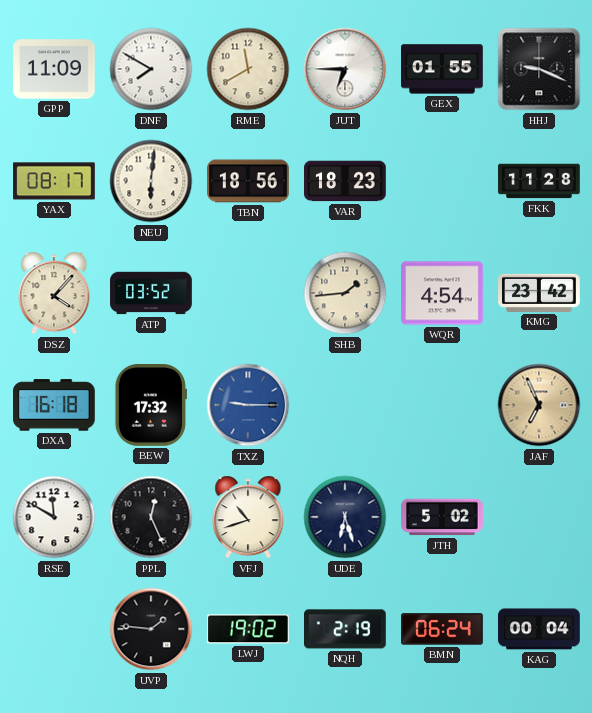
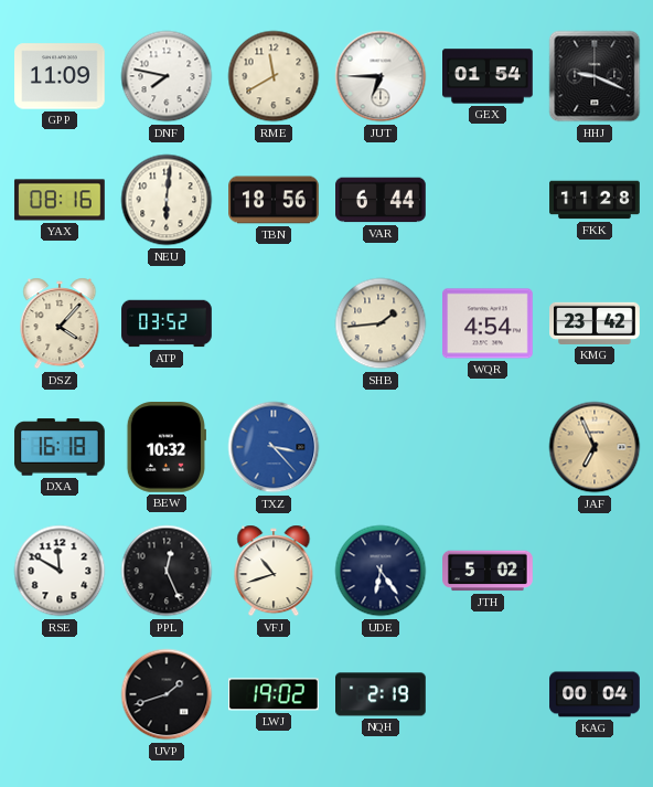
DNF: 7:50 -> 7:47 (167, 76)
GEX: 01:55 -> 01:54 (489, 76)
YAX: 08:17 -> 08:16 (60, 200)
VAR: 18:23 -> 6:44 (382, 200)
BEW: 17:32 -> 10:32 (167, 448)
TXZ: 9:15 -> 3:23 (274, 447)
UDE: 6:27 -> 6:24 (381, 571)
UVP: 1:46 -> 1:42 (167, 694)
BMN: 06:24 -> none (442, 629)
